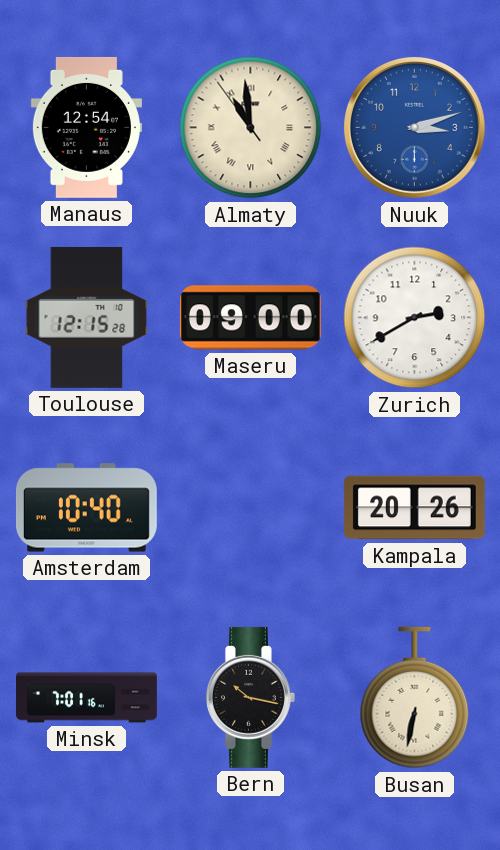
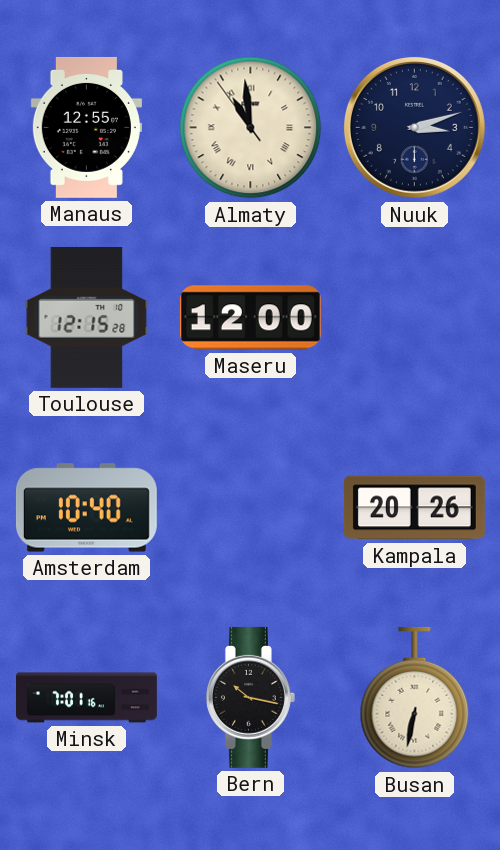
Manaus: 12:54 -> 12:55 (86, 127)
Nuuk dial: blue -> navy (414, 127)
Maseru: 09:00 -> 12:00 (250, 318)
Zurich: 2:40 -> none (415, 318)
